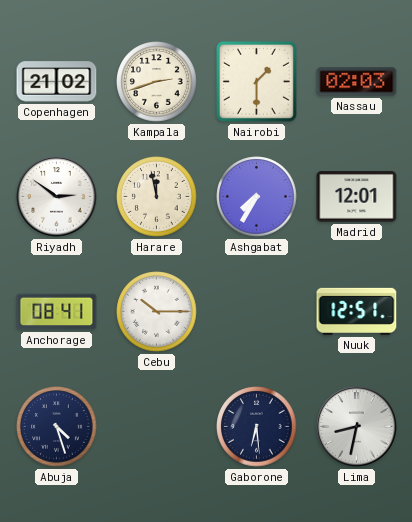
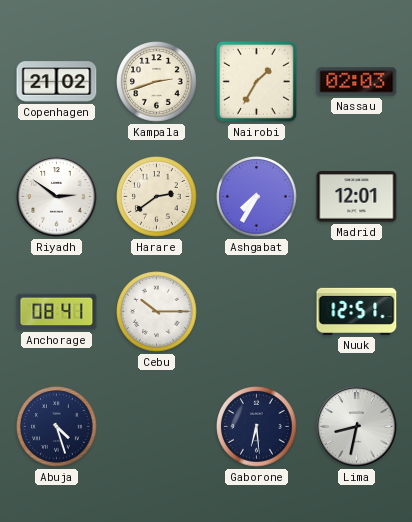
Nairobi: 1:30 -> 1:35 (256, 81)
Harare: 11:58 -> 2:39 (157, 197)
